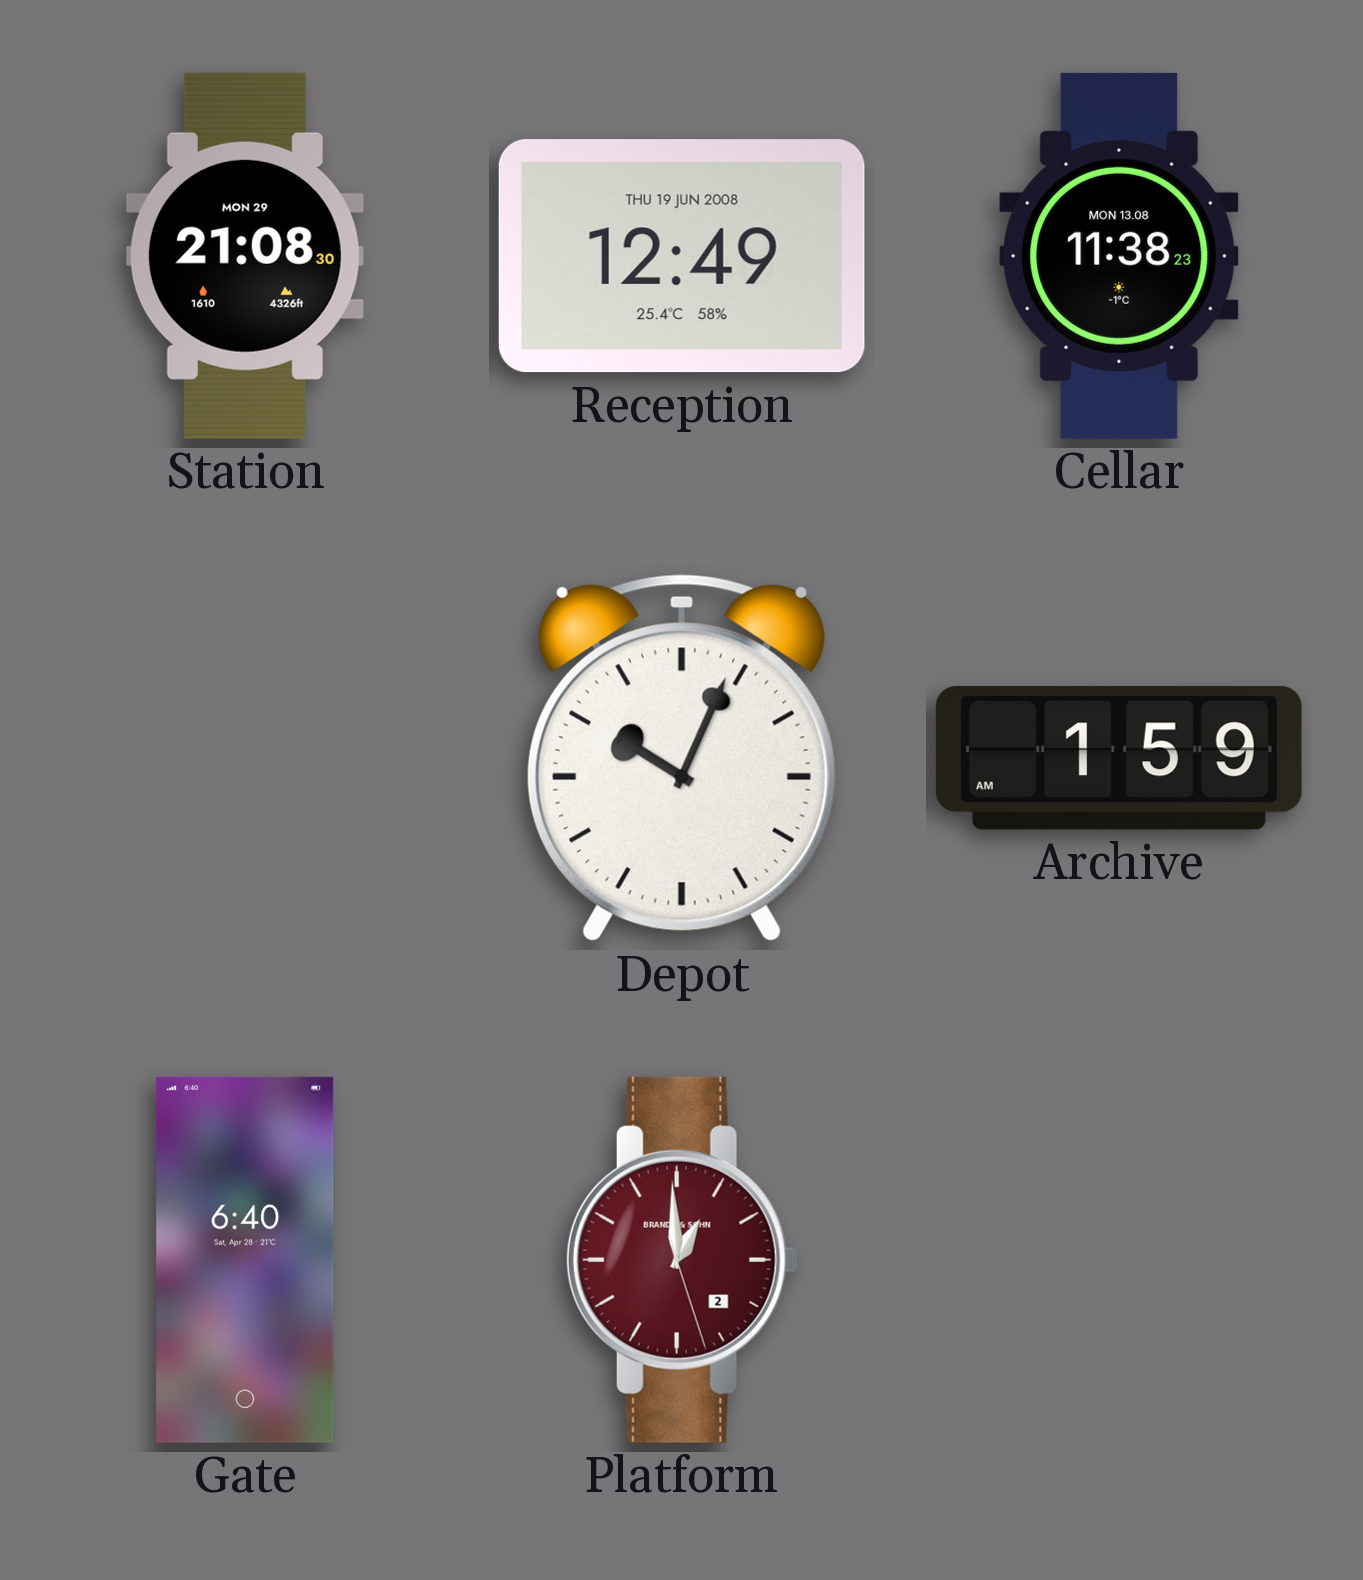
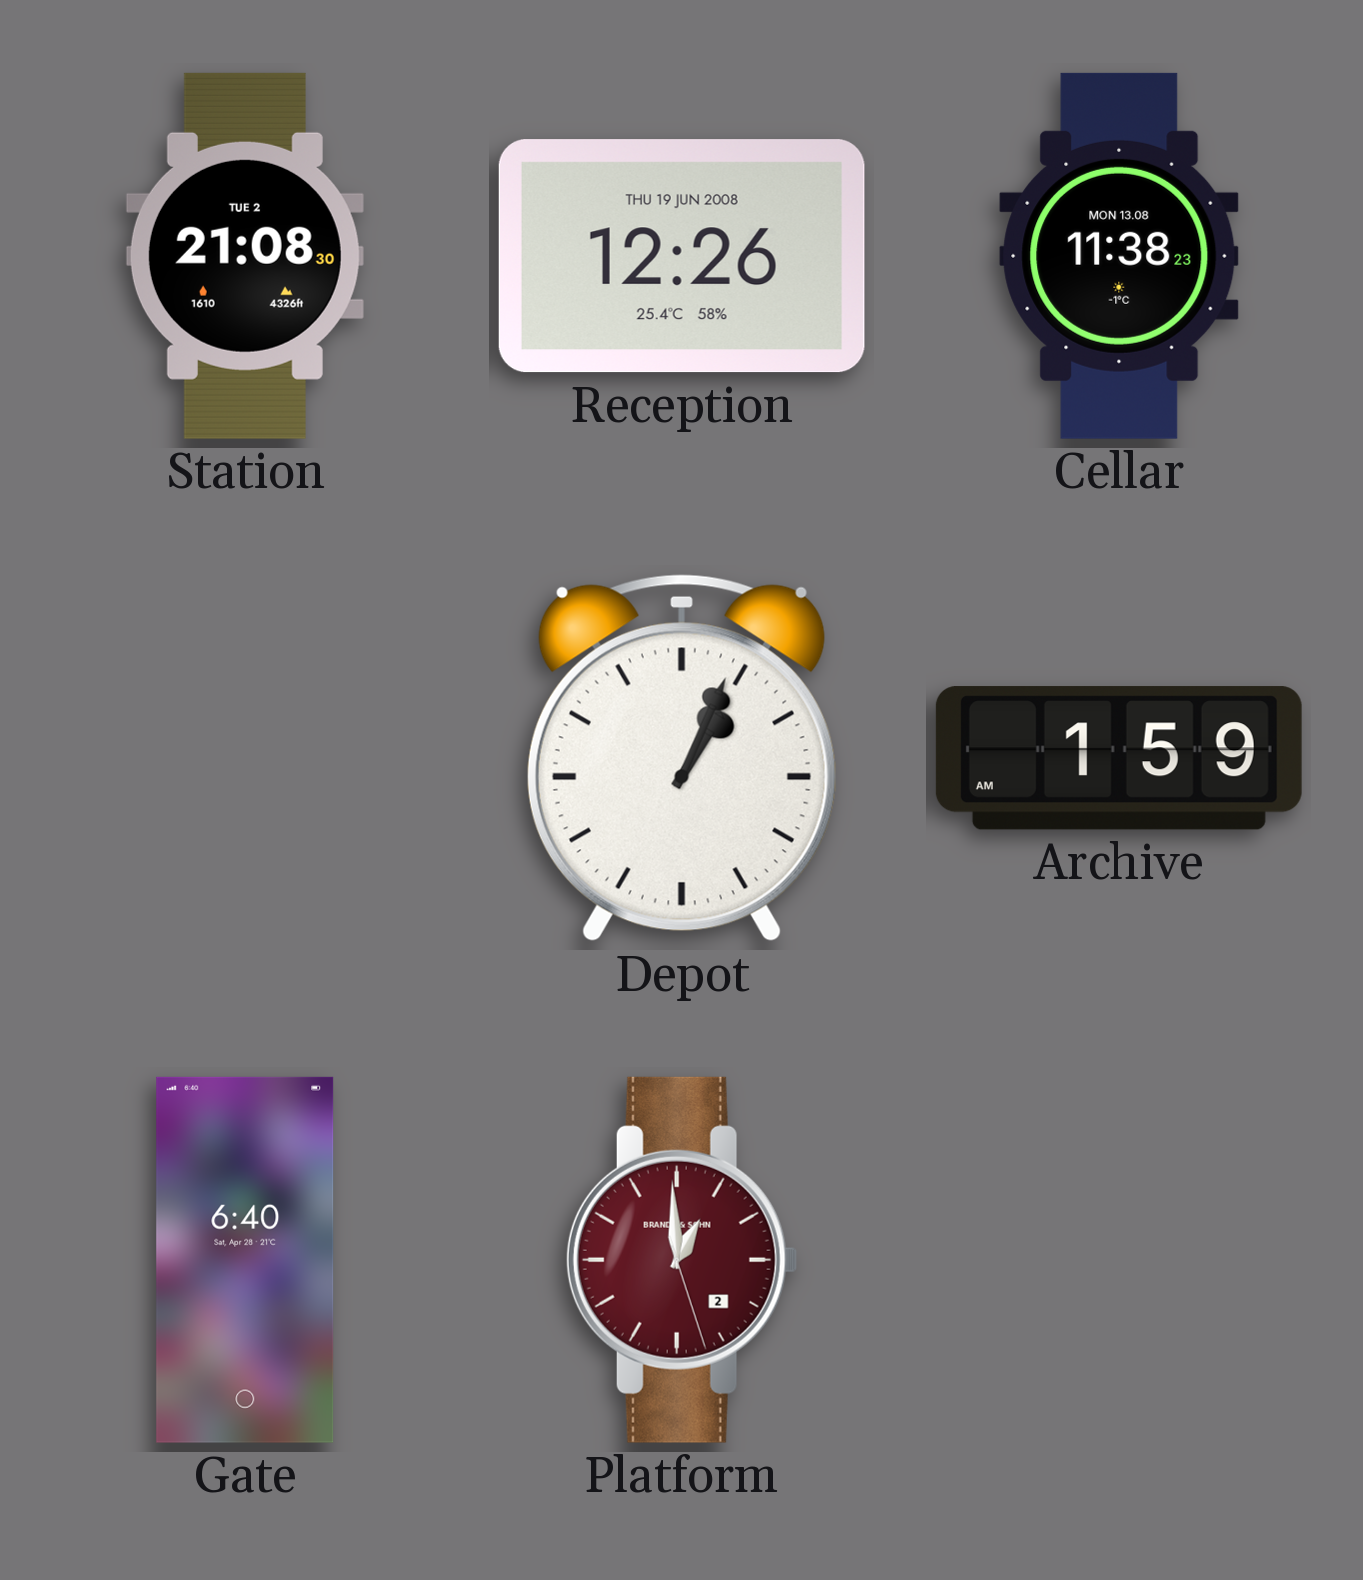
Station date: MON 29 -> TUE 2 (245, 256)
Reception: 12:49 -> 12:26 (682, 256)
Depot: 10:04 -> 1:04 (682, 758)
